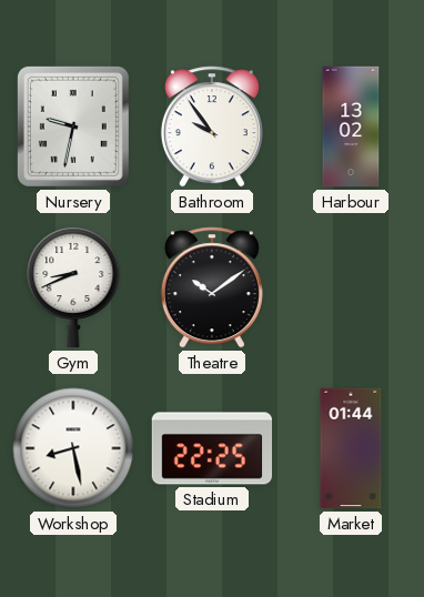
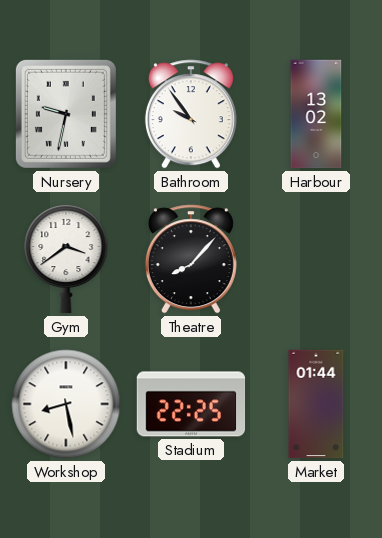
Gym: 8:41 -> 3:39 (66, 260)
Theatre: 10:09 -> 8:07 (191, 259)
